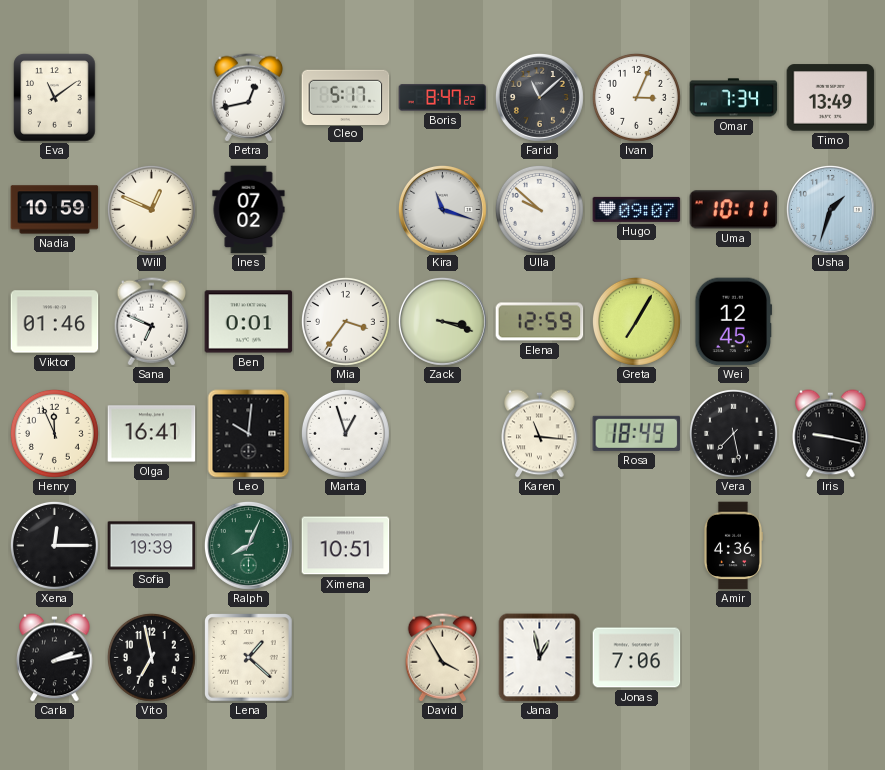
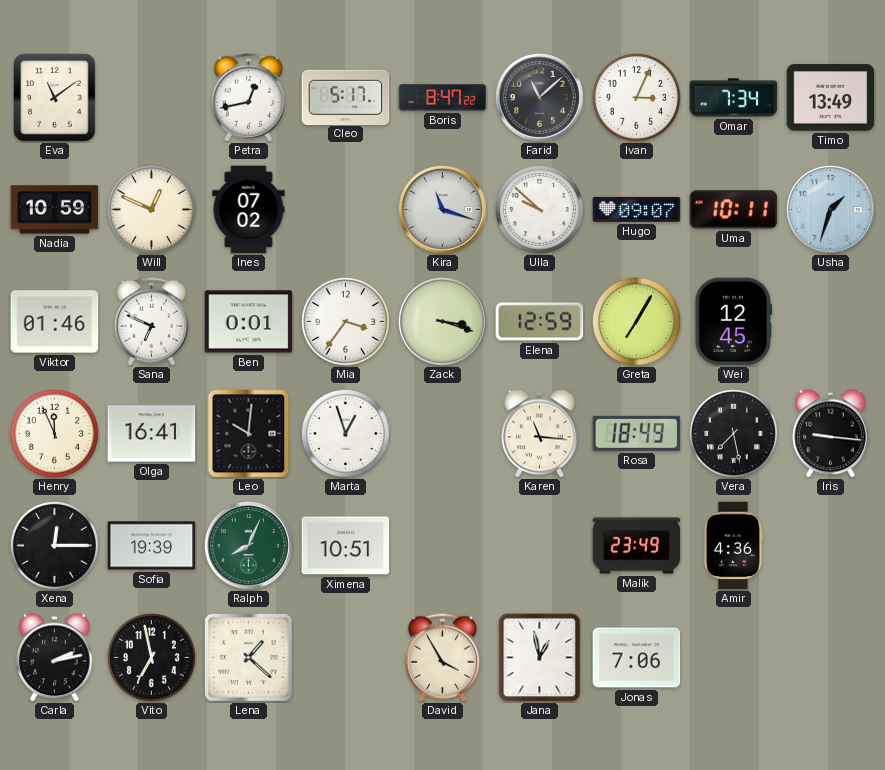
Iris: 9:17 -> 9:16 (831, 434)
Malik: none -> 23:49 (637, 546)
